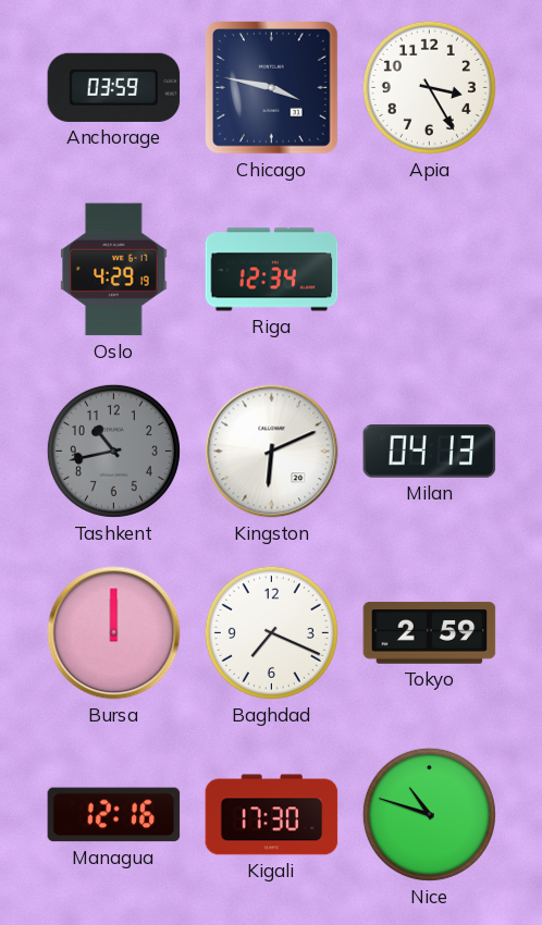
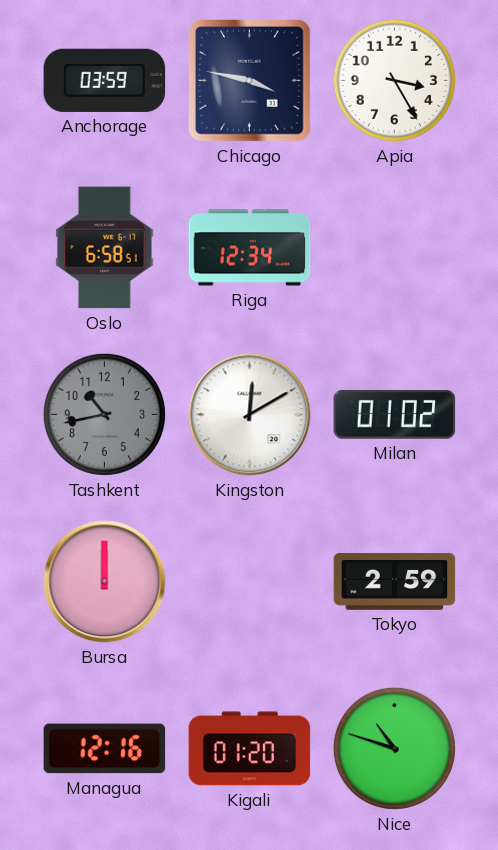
Oslo: 4:29 -> 6:58 (105, 248)
Kingston: 6:11 -> 12:10 (250, 415)
Milan: 04:13 -> 01:02 (395, 415)
Baghdad: 7:19 -> none (271, 632)
Kigali: 17:30 -> 01:20 (250, 749)
